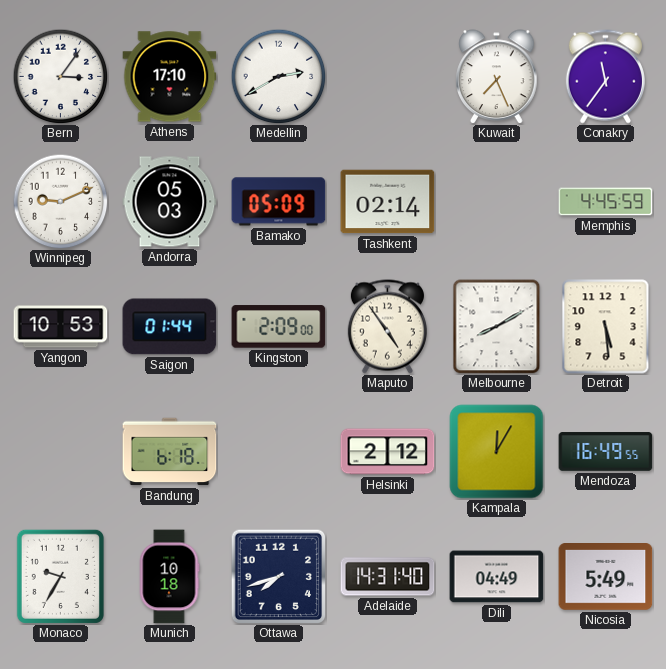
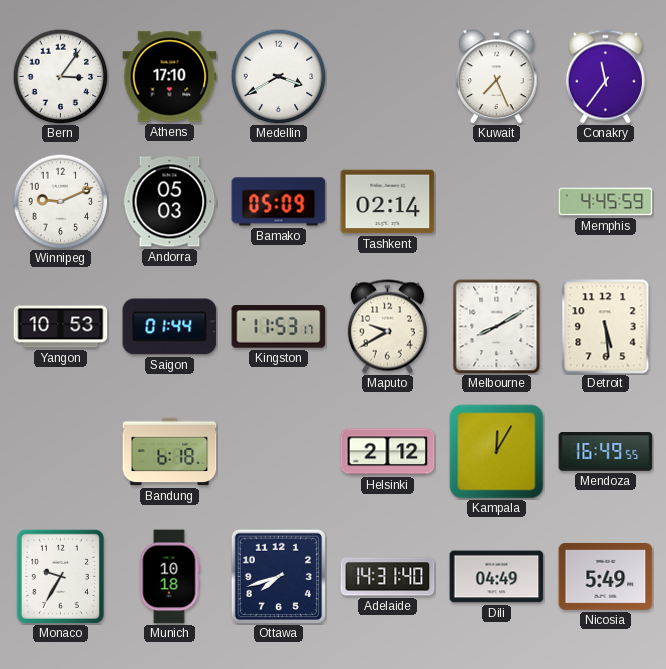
Medellin: 2:40 -> 3:40 (278, 76)
Kingston: 2:09 -> 11:53 (279, 327)
Maputo: 4:54 -> 9:40 (387, 327)
